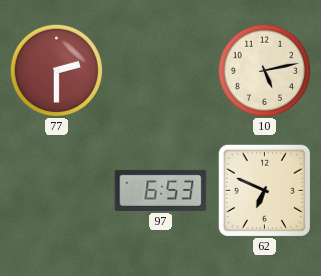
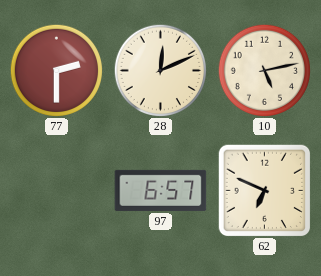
28: none -> 12:11 (160, 70)
97: 6:53 -> 6:57 (161, 190)
